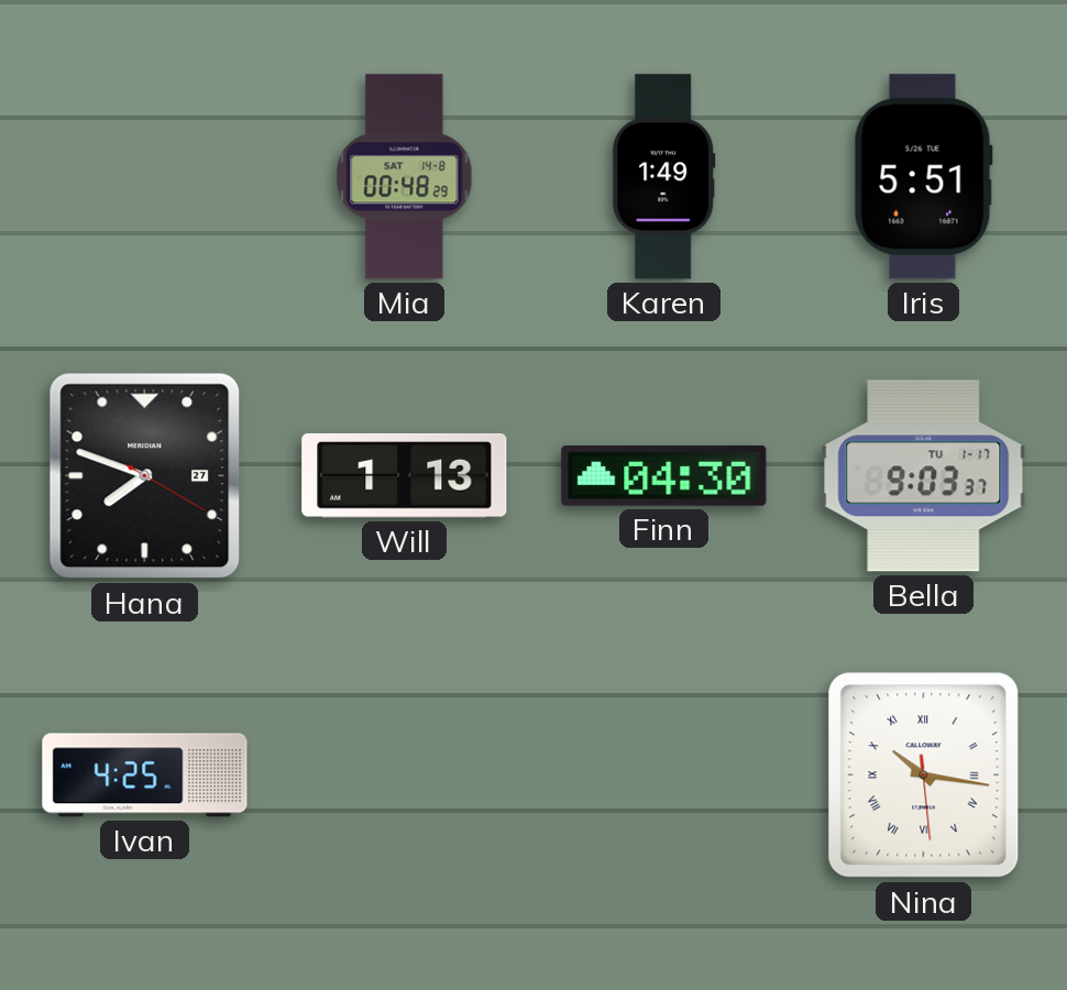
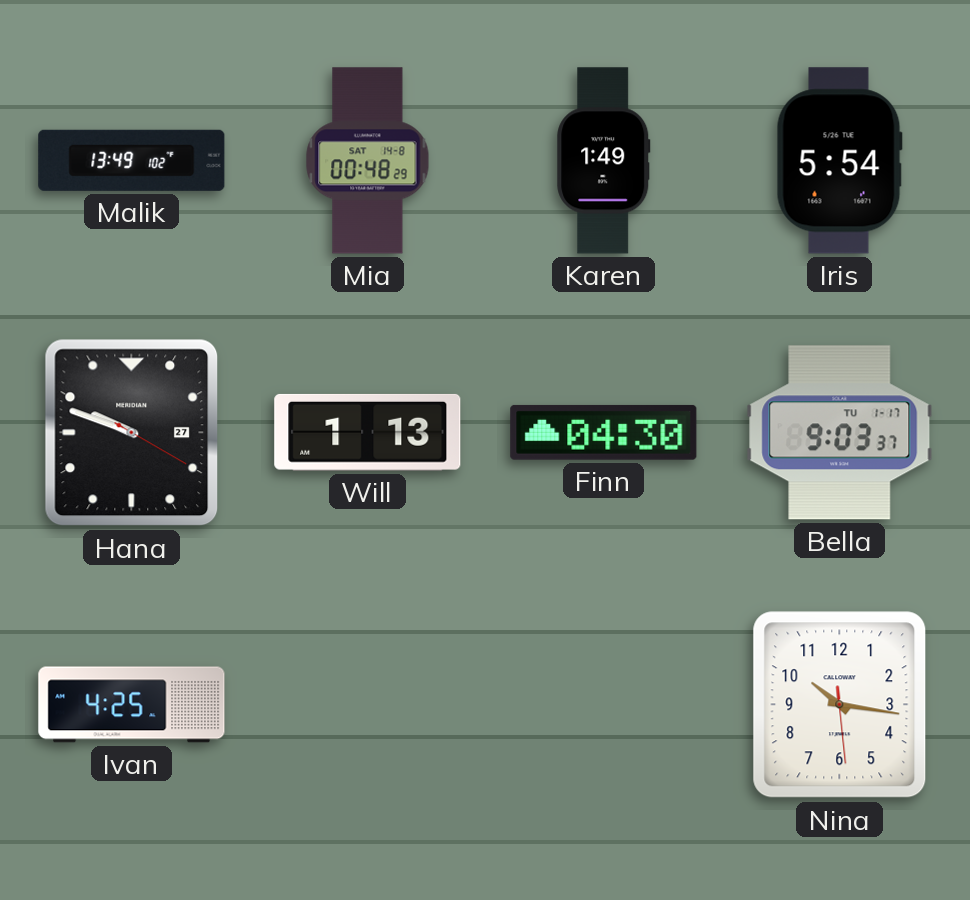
Malik: none -> 13:49 (132, 160)
Iris: 5:51 -> 5:54 (839, 161)
Hana: 7:48 -> 9:48 (132, 433)
Nina numerals: Roman -> Arabic (840, 705)
